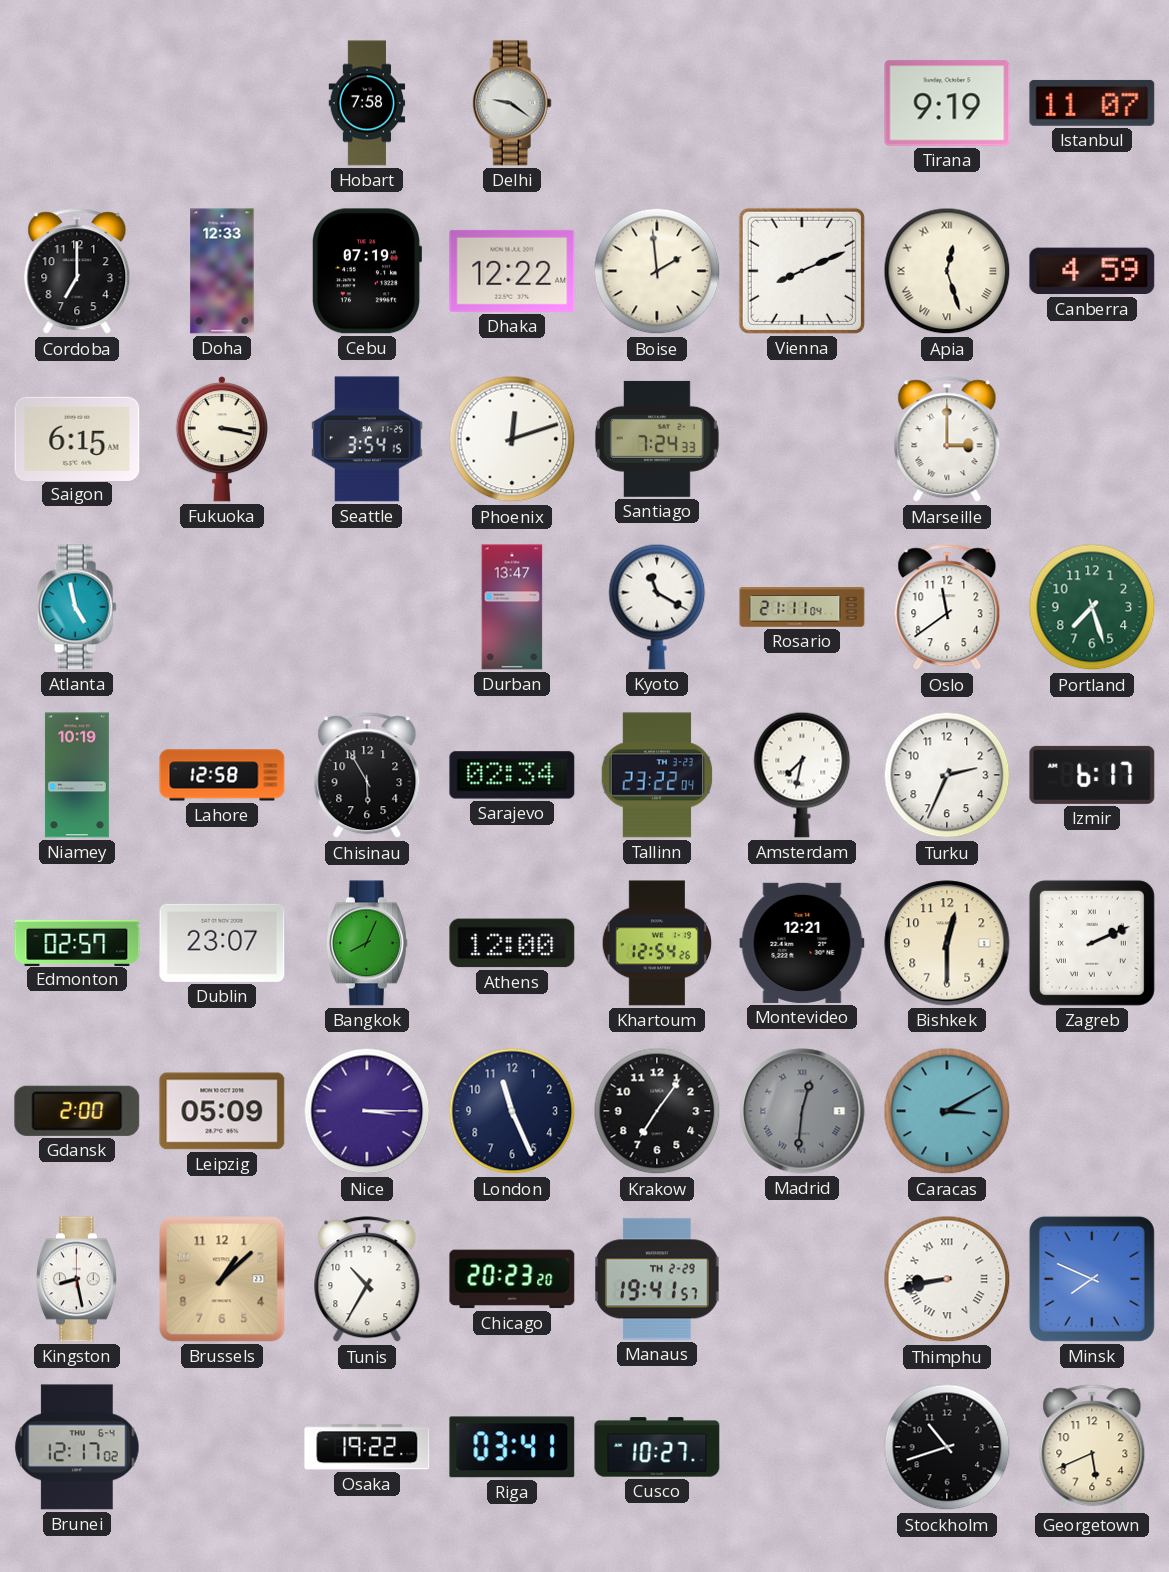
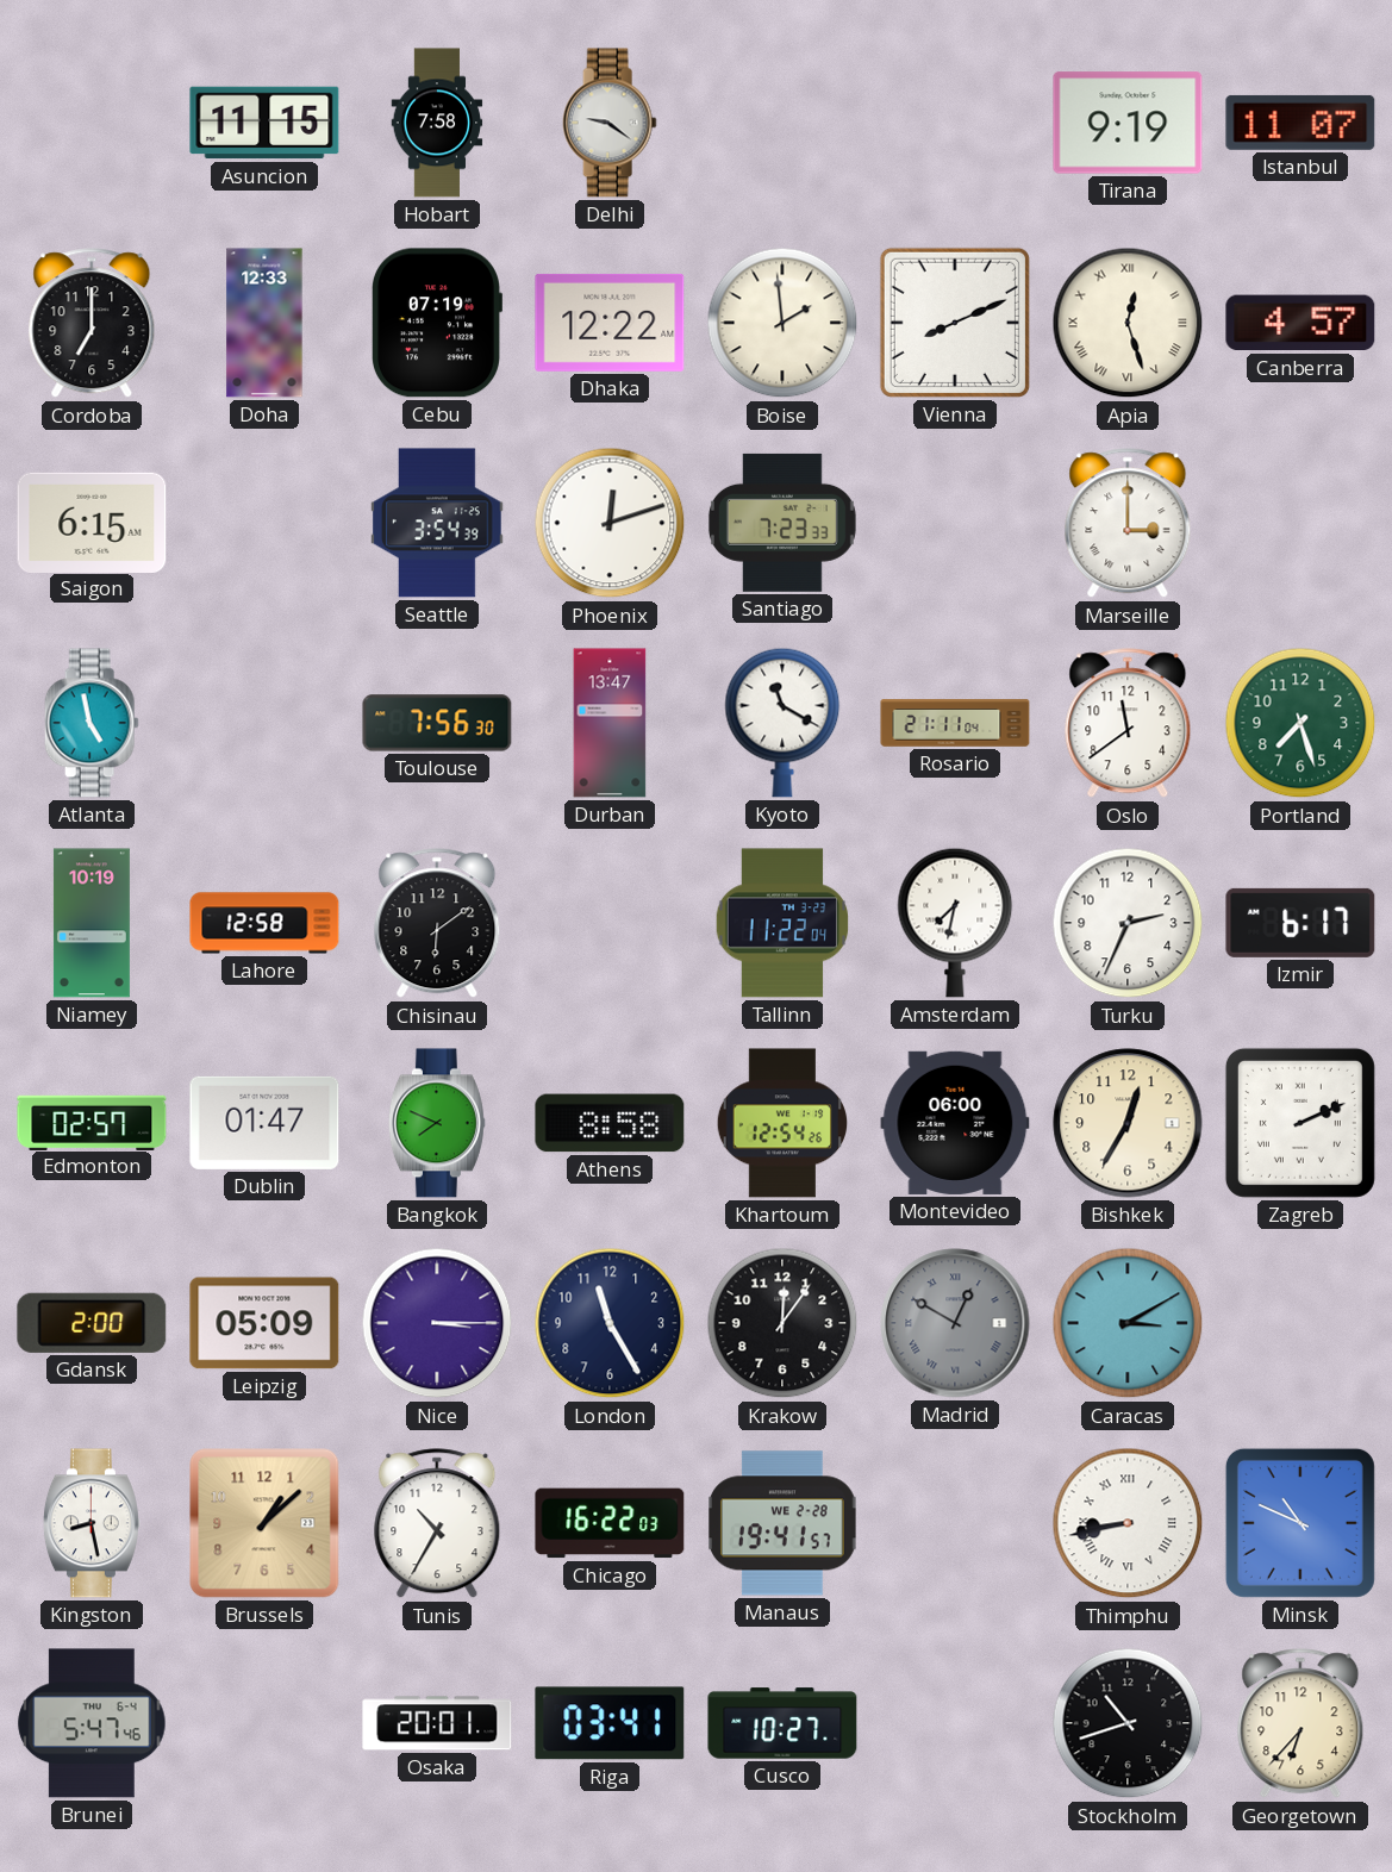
Asuncion: none -> 11:15 (264, 123)
Canberra: 4:59 -> 4:57 (1300, 323)
Fukuoka: 3:17 -> none (221, 439)
Seattle: 3:54:15 -> 3:54:39 (437, 523)
Santiago: 7:24 -> 7:23 (782, 523)
Toulouse: none -> 7:56 (437, 723)
Chisinau: 5:55 -> 6:09 (437, 924)
Sarajevo: 02:34 -> none (512, 775)
Tallinn: 23:22 -> 11:22 (782, 923)
Dublin: 23:07 -> 01:47 (264, 1123)
Bangkok: 8:04 -> 7:49 (437, 1123)
Athens: 12:00 -> 8:58 (610, 1123)
Montevideo: 12:21 -> 06:00 (955, 1123)
Bishkek: 12:30 -> 12:35 (1128, 1123)
London: 11:26 -> 11:25 (610, 1323)
Krakow: 7:06 -> 12:06 (782, 1323)
Madrid: 12:31 -> 12:50 (955, 1323)
Chicago: 20:23 -> 16:22 (610, 1523)
Manaus date: TH 2-29 -> WE 2-28 (784, 1523)
Minsk: 7:49 -> 10:49 (1300, 1523)
Brunei: 12:17 -> 5:47 (92, 1723)
Osaka: 19:22 -> 20:01 (437, 1723)
Georgetown: 5:41 -> 6:37 (1300, 1724)
